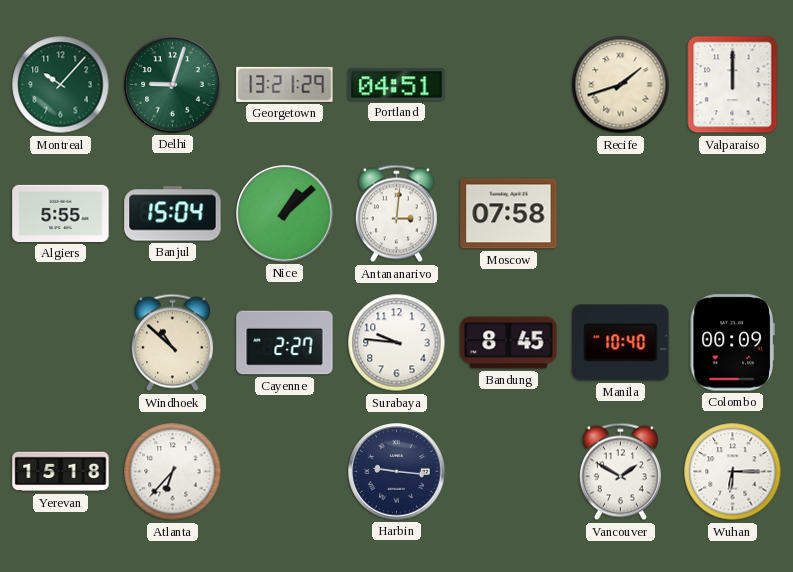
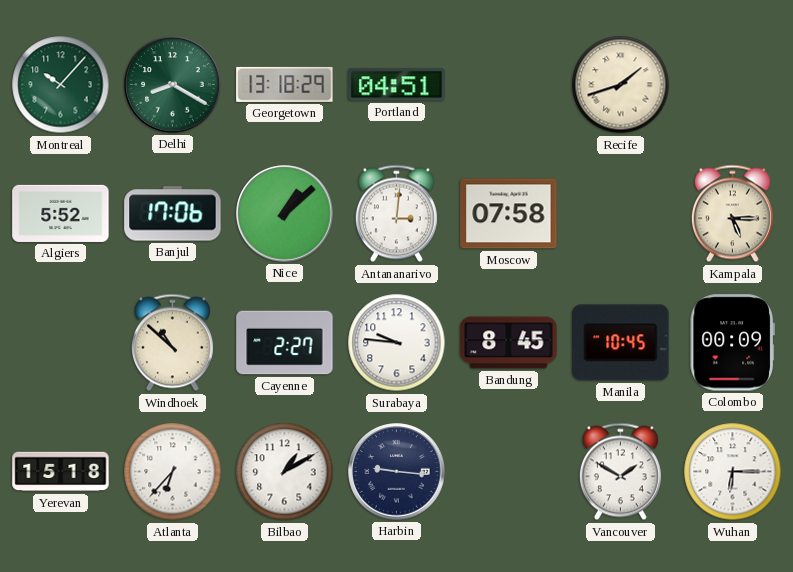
Delhi: 9:03 -> 8:20 (173, 85)
Georgetown: 13:21 -> 13:18 (285, 84)
Valparaiso: 12:00 -> none (733, 85)
Algiers: 5:55 -> 5:52 (61, 213)
Banjul: 15:04 -> 17:06 (173, 214)
Kampala: none -> 5:15 (732, 214)
Manila: 10:40 -> 10:45 (621, 343)
Bilbao: none -> 1:10 (285, 472)
